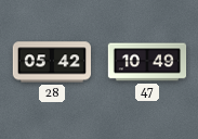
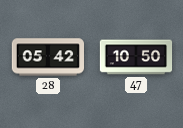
47: 10:49 -> 10:50 (136, 57)
